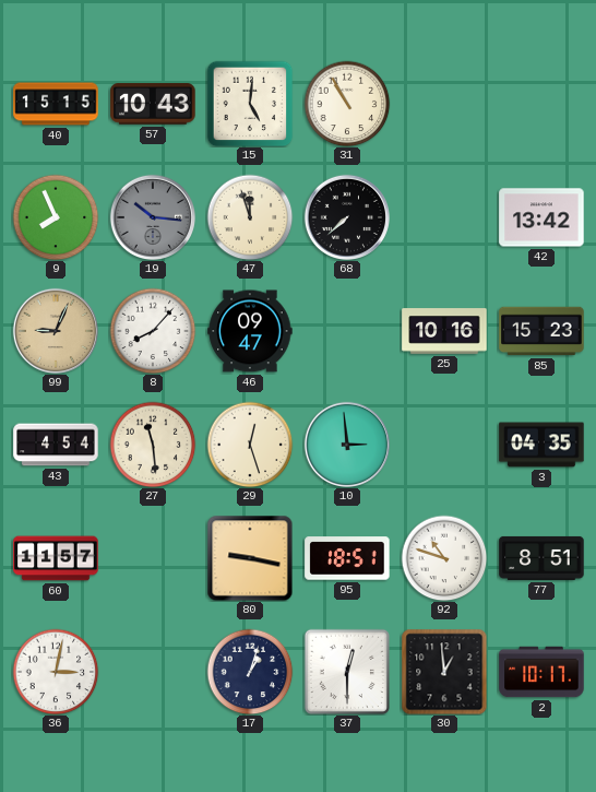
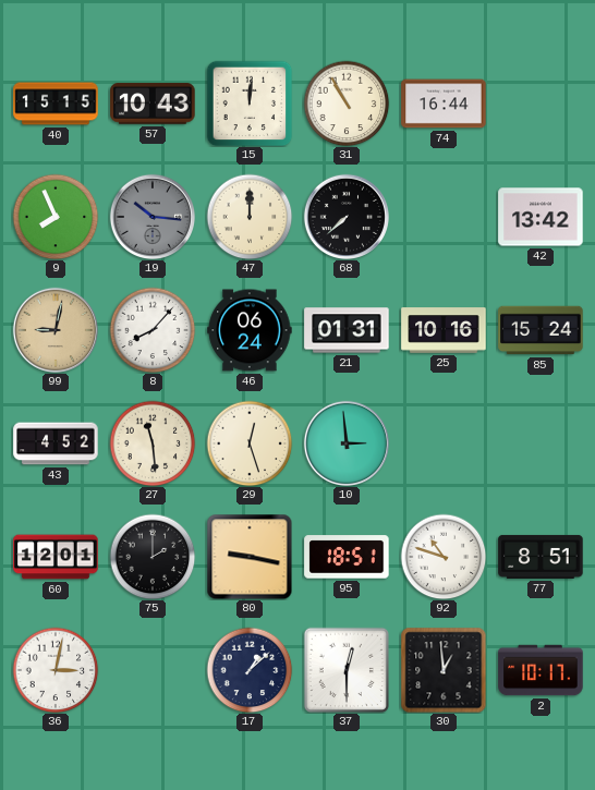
15: 5:01 -> 12:01 (250, 104)
74: none -> 16:44 (444, 104)
47: 11:57 -> 12:00 (250, 217)
99: 9:04 -> 9:02 (54, 329)
46: 09:47 -> 06:24 (250, 330)
21: none -> 01:31 (347, 330)
85: 15:23 -> 15:24 (541, 330)
43: 4:54 -> 4:52 (56, 443)
3: 04:35 -> none (541, 445)
60: 11:57 -> 12:01 (56, 557)
75: none -> 2:00 (153, 557)
17: 1:03 -> 1:08 (250, 670)
